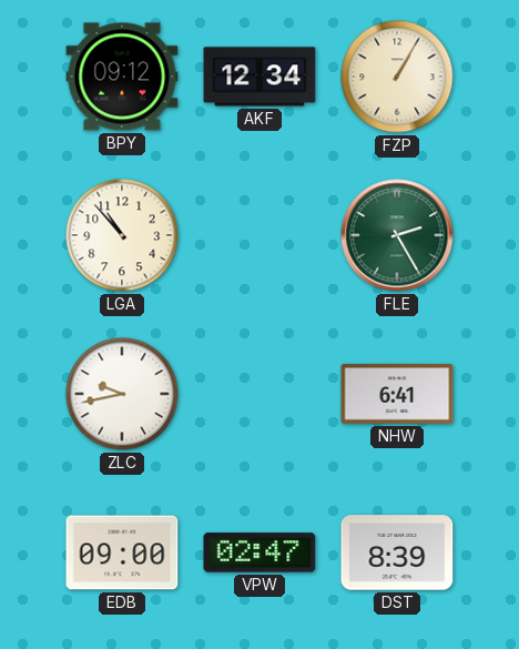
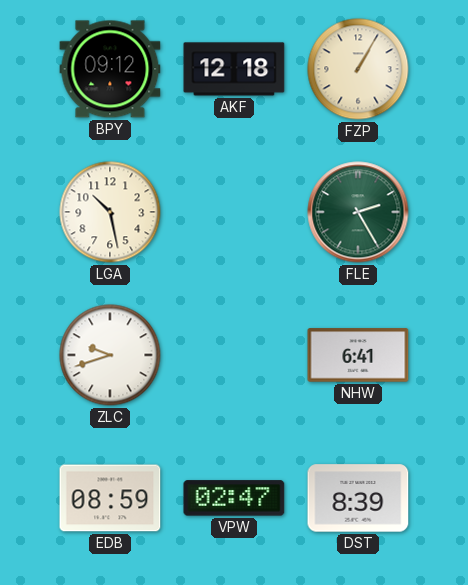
AKF: 12:34 -> 12:18 (234, 69)
LGA: 10:53 -> 10:28 (110, 212)
ZLC: 9:43 -> 9:42 (110, 355)
EDB: 09:00 -> 08:59 (110, 498)
